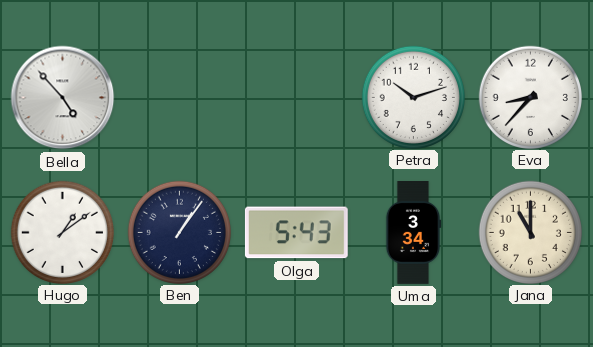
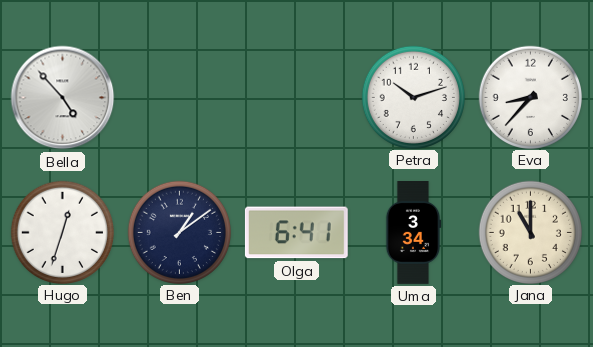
Hugo: 1:09 -> 12:33 (62, 232)
Ben: 1:06 -> 1:09 (179, 232)
Olga: 5:43 -> 6:41 (296, 233)
